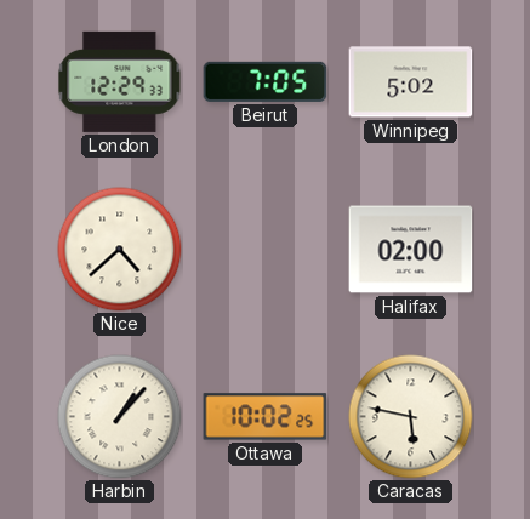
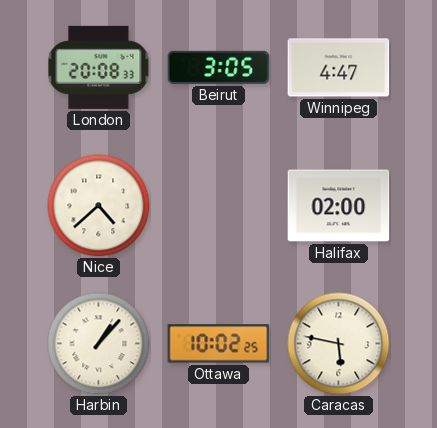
London: 12:29 -> 20:08 (99, 67)
Beirut: 7:05 -> 3:05 (219, 67)
Winnipeg: 5:02 -> 4:47 (339, 68)
